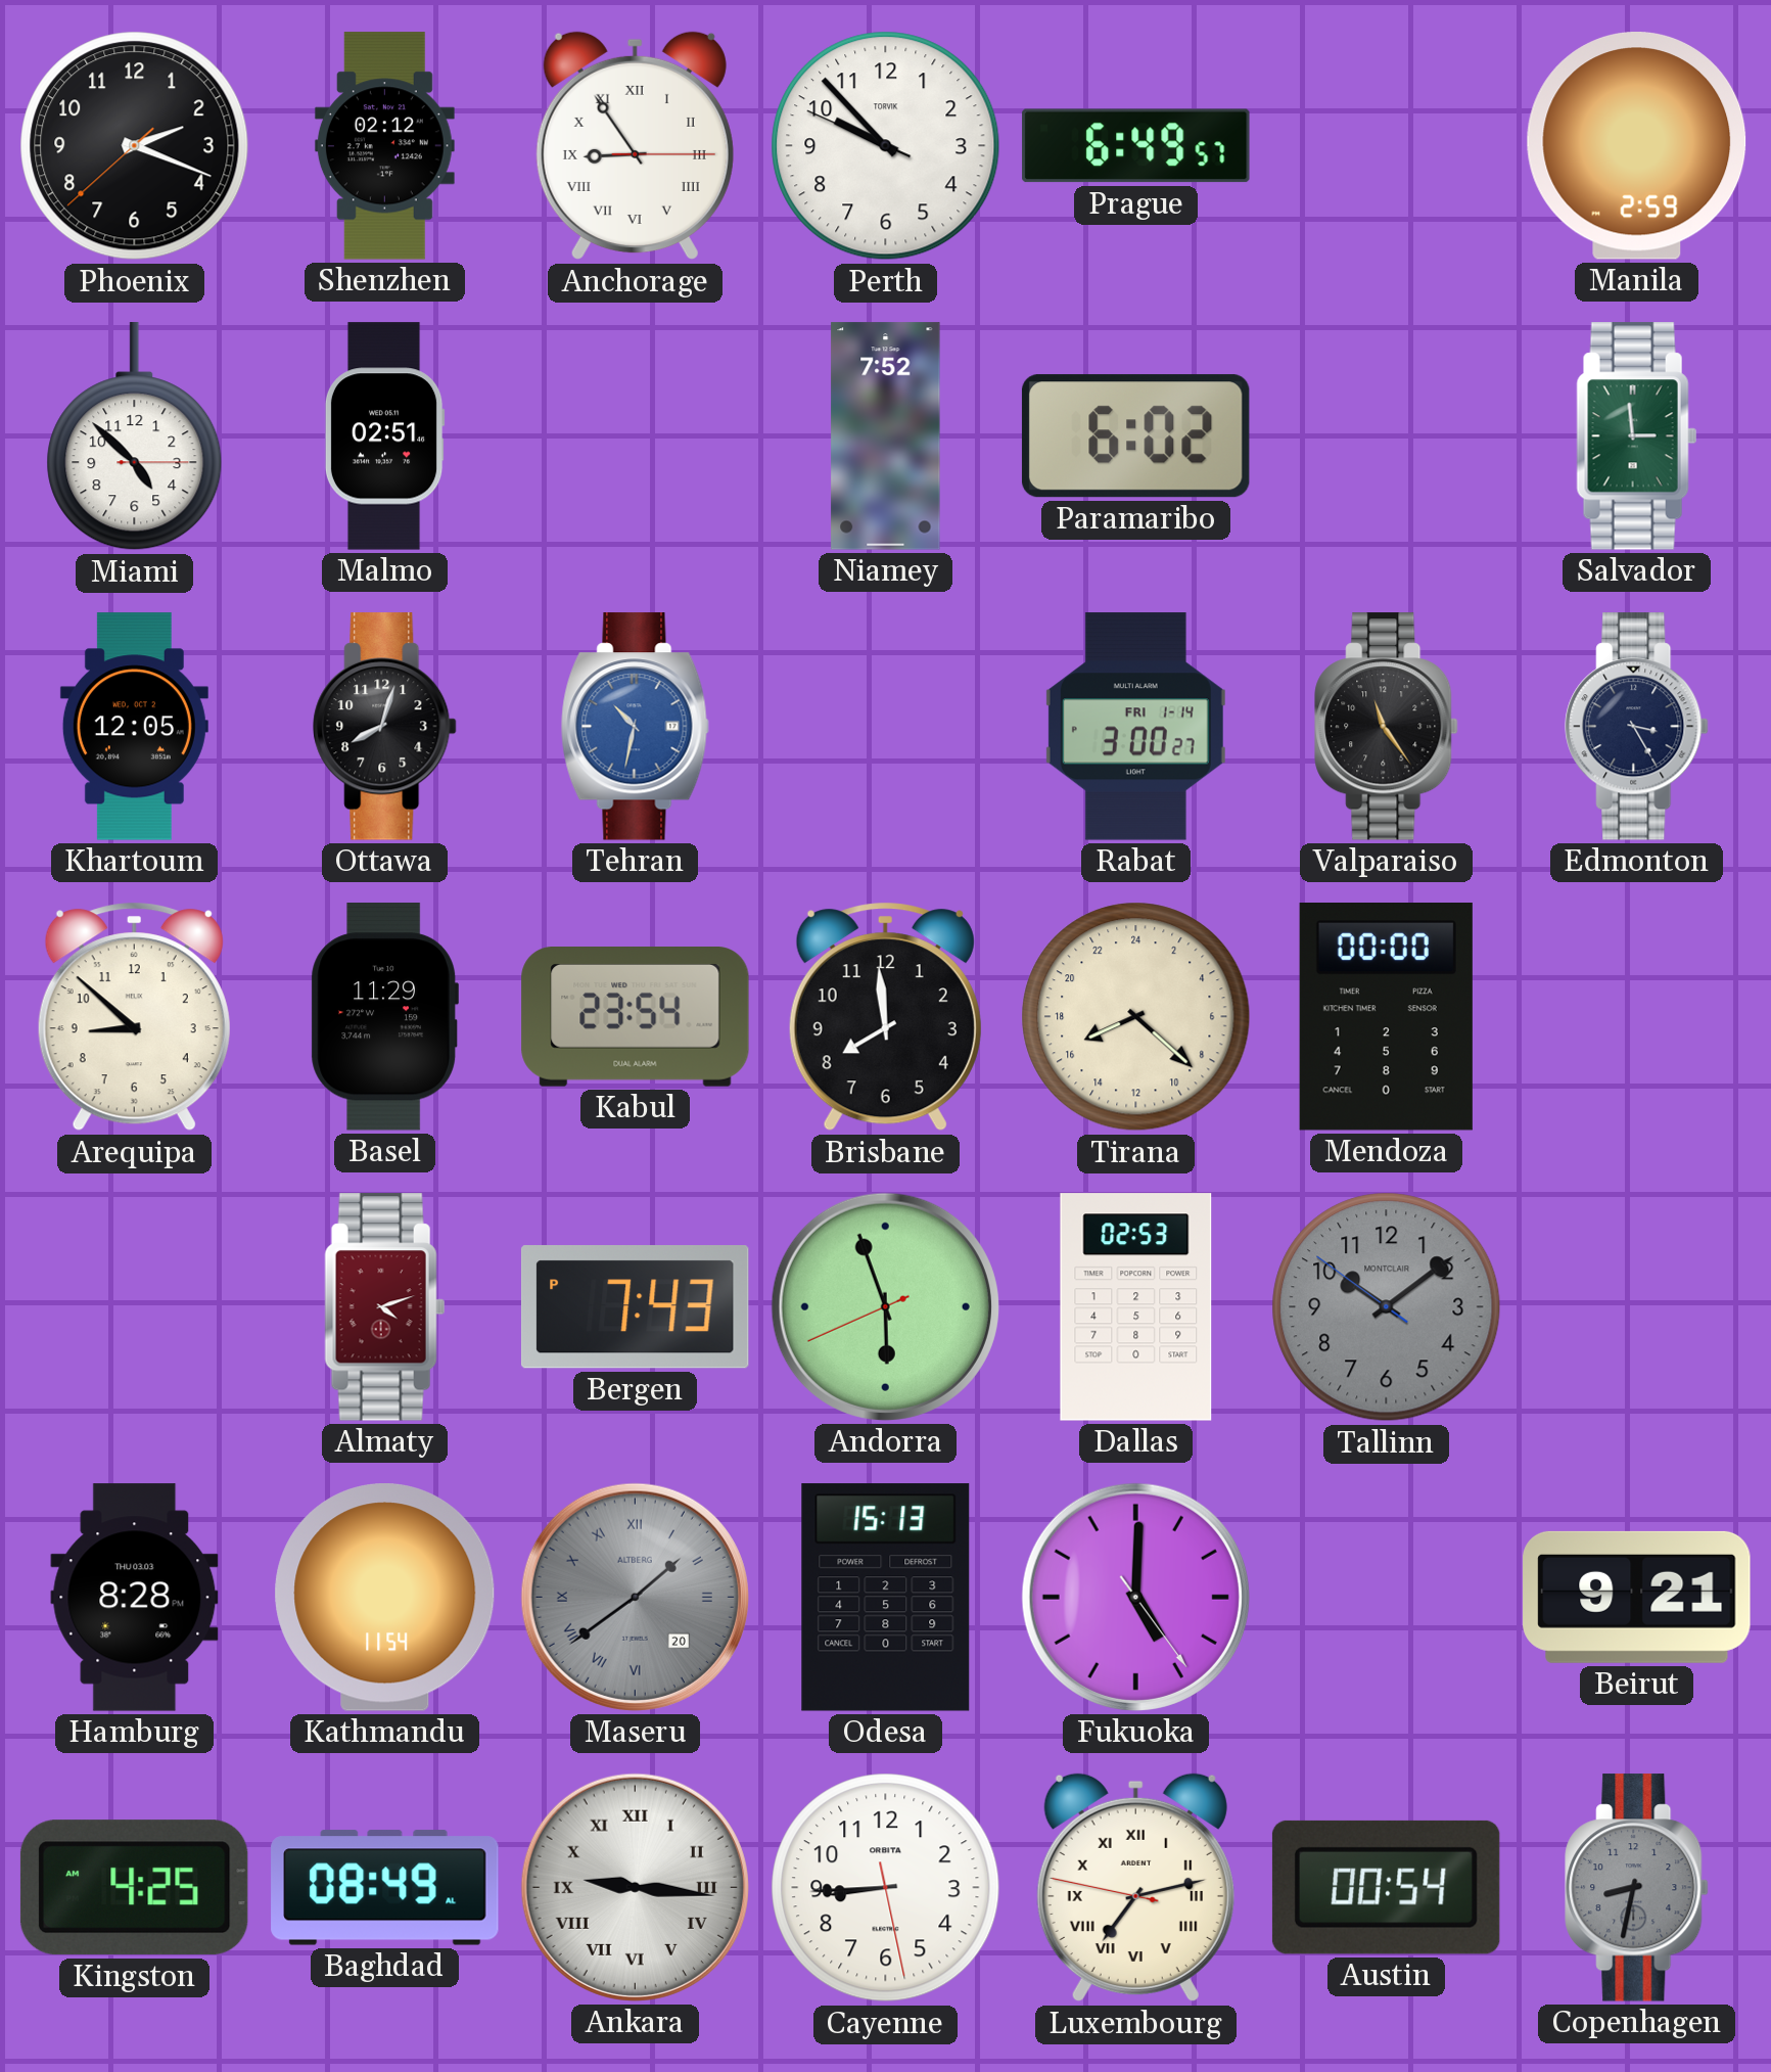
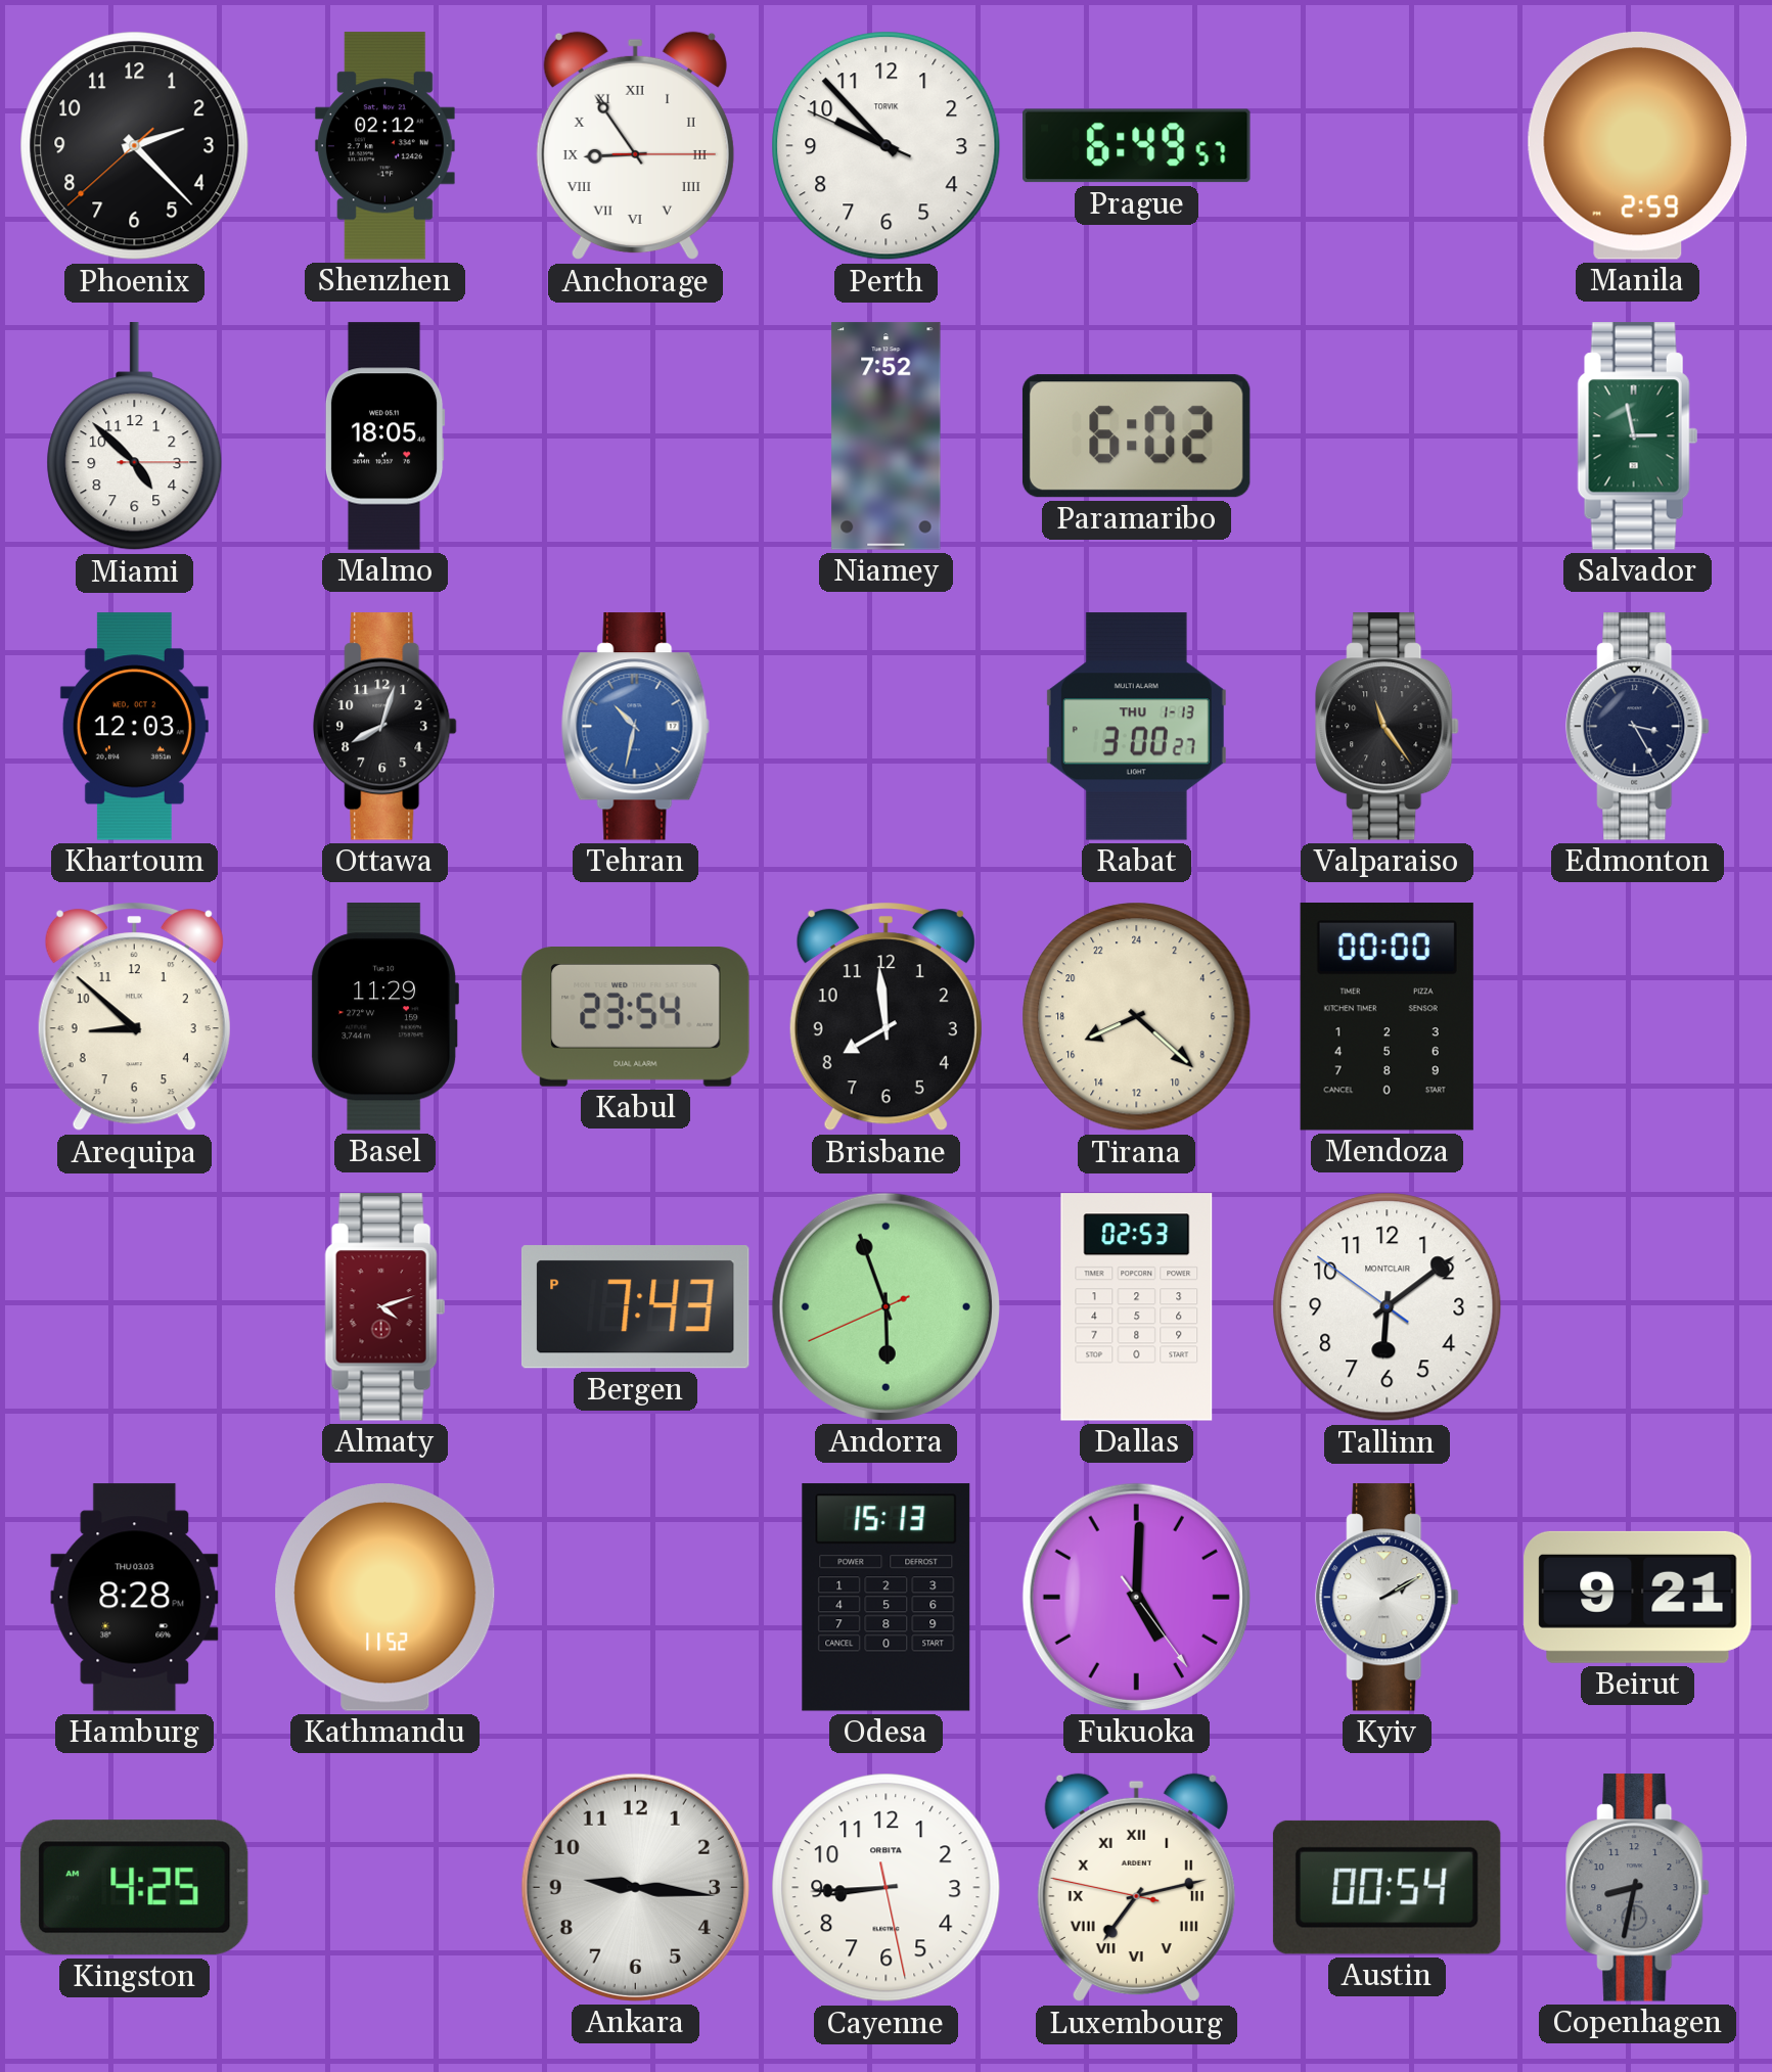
Phoenix: 2:18 -> 2:22 (135, 146)
Malmo: 02:51 -> 18:05 (384, 436)
Salvador: 2:59 -> 2:58 (1638, 436)
Khartoum: 12:05 -> 12:03 (134, 727)
Rabat date: FRI 1-14 -> THU 1-13 (1136, 727)
Tallinn: 10:08 -> 6:08 (1388, 1307)
Tallinn dial: grey -> white (1388, 1307)
Kathmandu: 11:54 -> 11:52 (385, 1598)
Maseru: 1:39 -> none (635, 1597)
Kyiv: none -> 2:10 (1388, 1598)
Baghdad: 08:49 -> none (385, 1888)
Ankara numerals: Roman -> Arabic (635, 1887)
